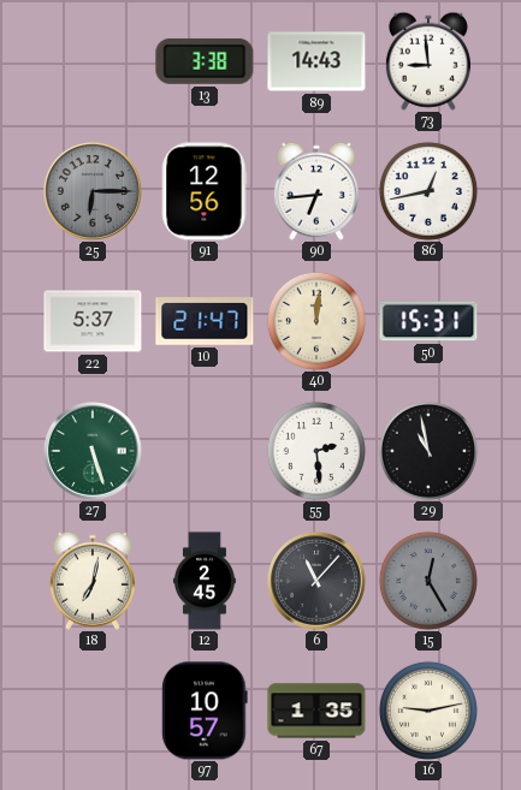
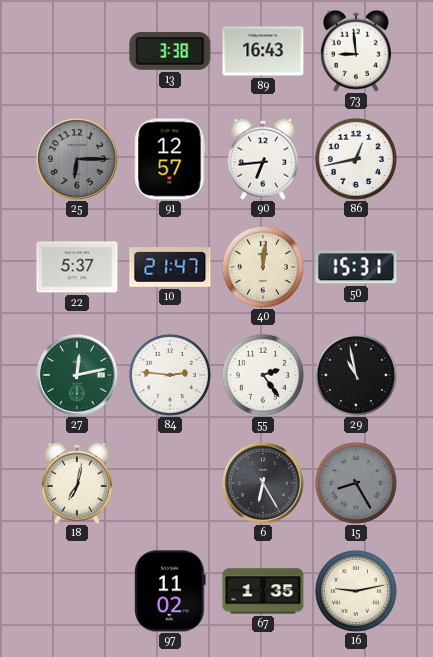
89: 14:43 -> 16:43 (263, 51)
91: 12:56 -> 12:57 (170, 159)
27: 5:27 -> 12:13 (77, 375)
84: none -> 2:46 (170, 375)
55: 2:29 -> 2:24 (263, 375)
12: 2:45 -> none (205, 581)
6: 11:07 -> 6:25 (263, 483)
15: 12:25 -> 8:25 (356, 483)
97: 10:57 -> 11:02 (170, 591)
